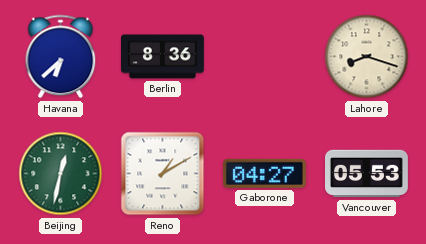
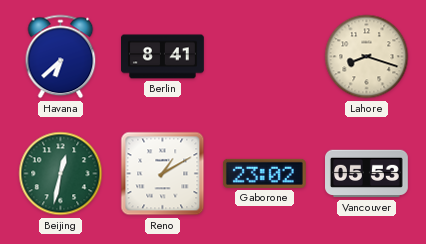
Berlin: 8:36 -> 8:41 (163, 57)
Gaborone: 04:27 -> 23:02 (264, 173)
